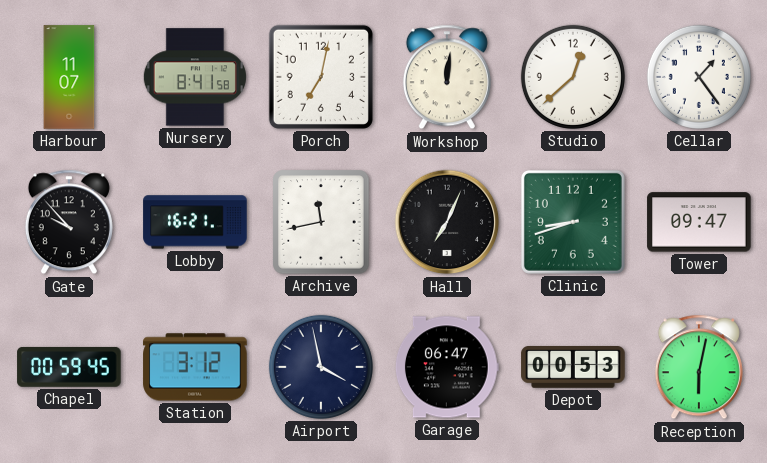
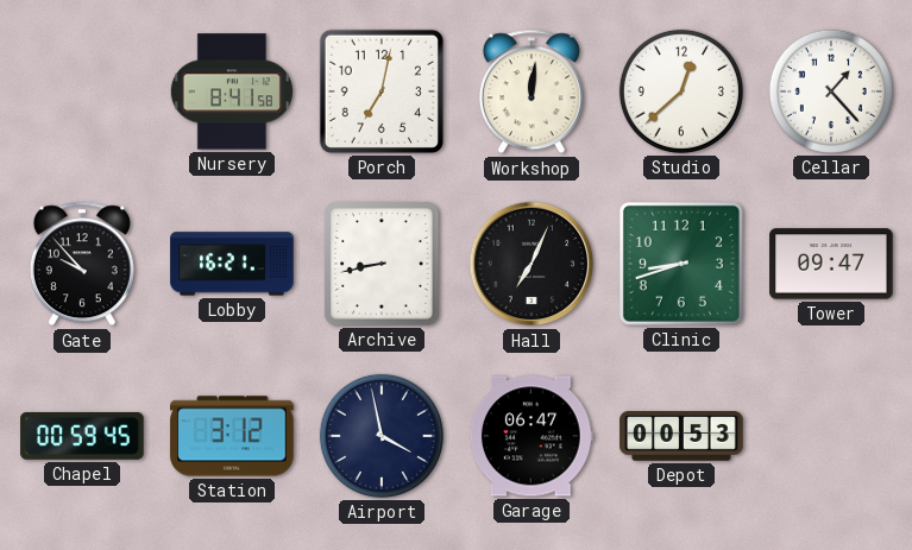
Harbour: 11:07 -> none (69, 77)
Cellar: 1:24 -> 1:23 (831, 91)
Archive: 11:43 -> 8:43 (382, 264)
Reception: 6:02 -> none (699, 367)
